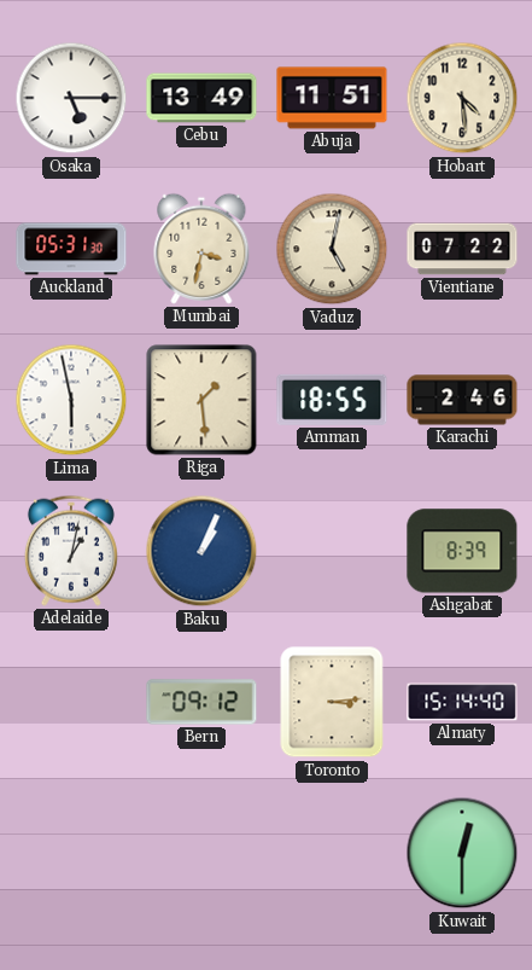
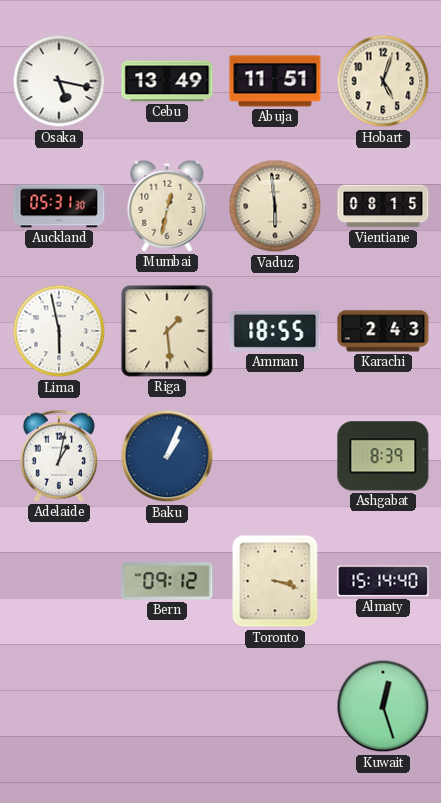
Osaka: 5:15 -> 5:17 (59, 81)
Hobart: 4:29 -> 5:03 (383, 81)
Mumbai: 3:32 -> 12:32 (167, 206)
Vaduz: 5:02 -> 5:59 (275, 206)
Vientiane: 07:22 -> 08:15 (383, 206)
Karachi: 2:46 -> 2:43 (383, 331)
Toronto: 3:14 -> 3:18 (275, 581)
Kuwait: 12:30 -> 12:27 (383, 706)
